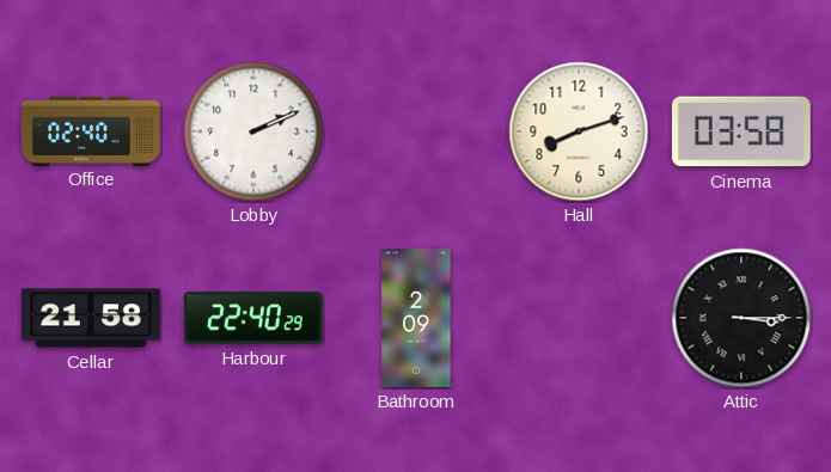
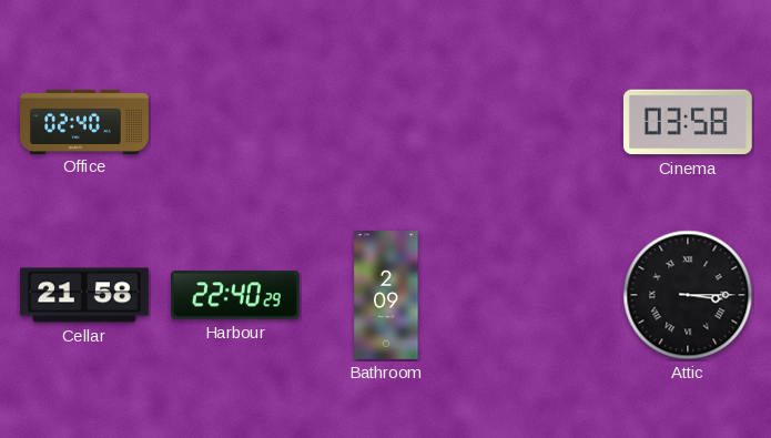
Lobby: 2:11 -> none (253, 131)
Hall: 8:12 -> none (579, 131)
